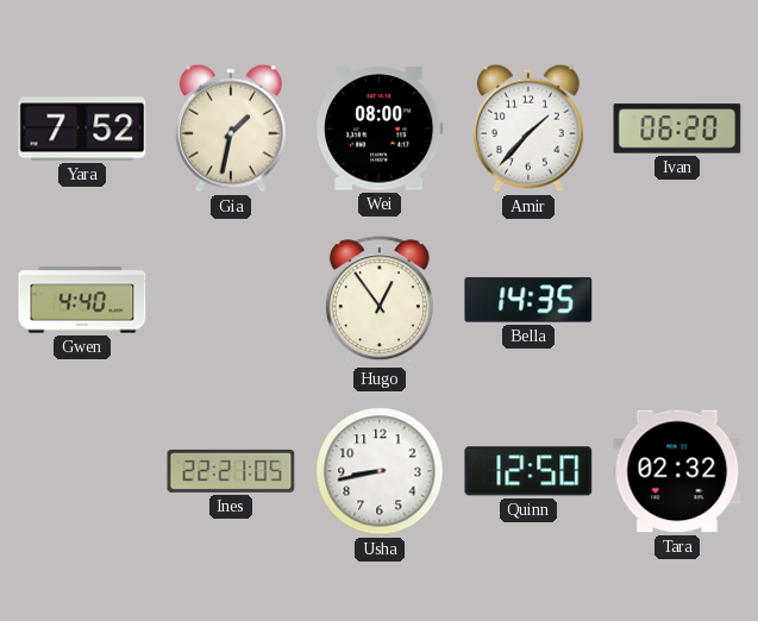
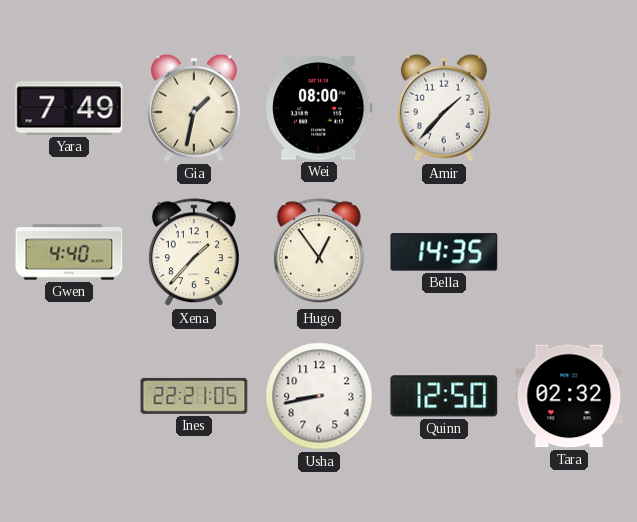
Yara: 7:52 -> 7:49 (69, 108)
Ivan: 06:20 -> none (677, 128)
Xena: none -> 1:37 (194, 253)
